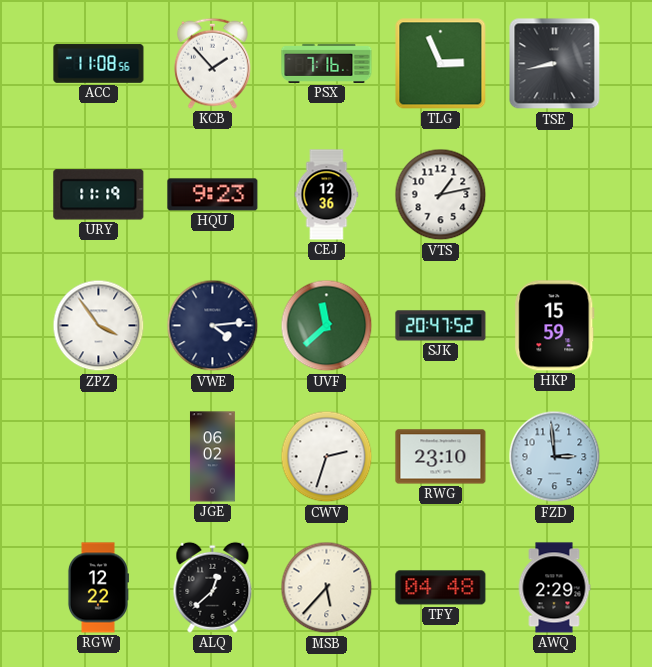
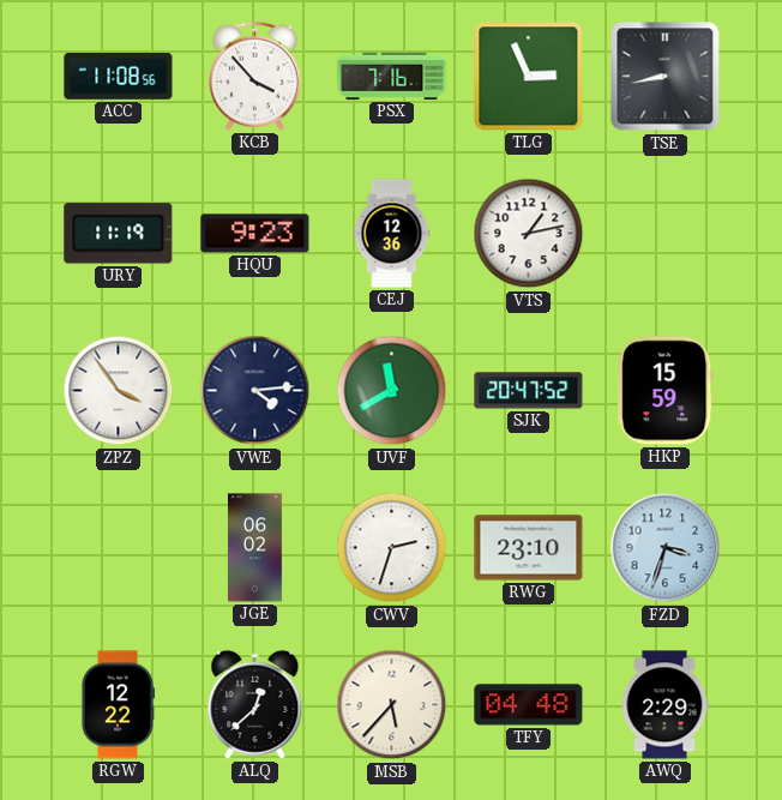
KCB: 1:53 -> 3:53 (254, 76)
UVF: 11:38 -> 11:40 (392, 391)
FZD: 2:59 -> 3:33 (666, 548)
